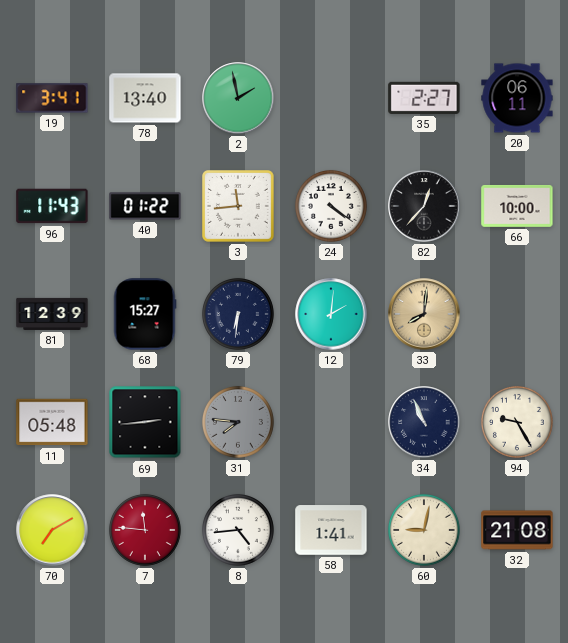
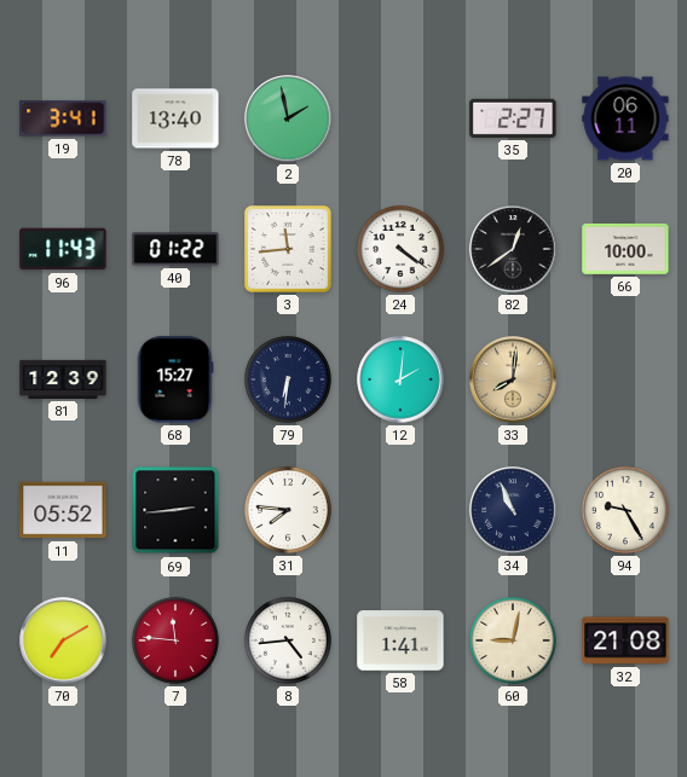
82: 12:37 -> 12:39 (513, 249)
11: 05:48 -> 05:52 (63, 510)
31 dial: grey -> white (288, 510)
